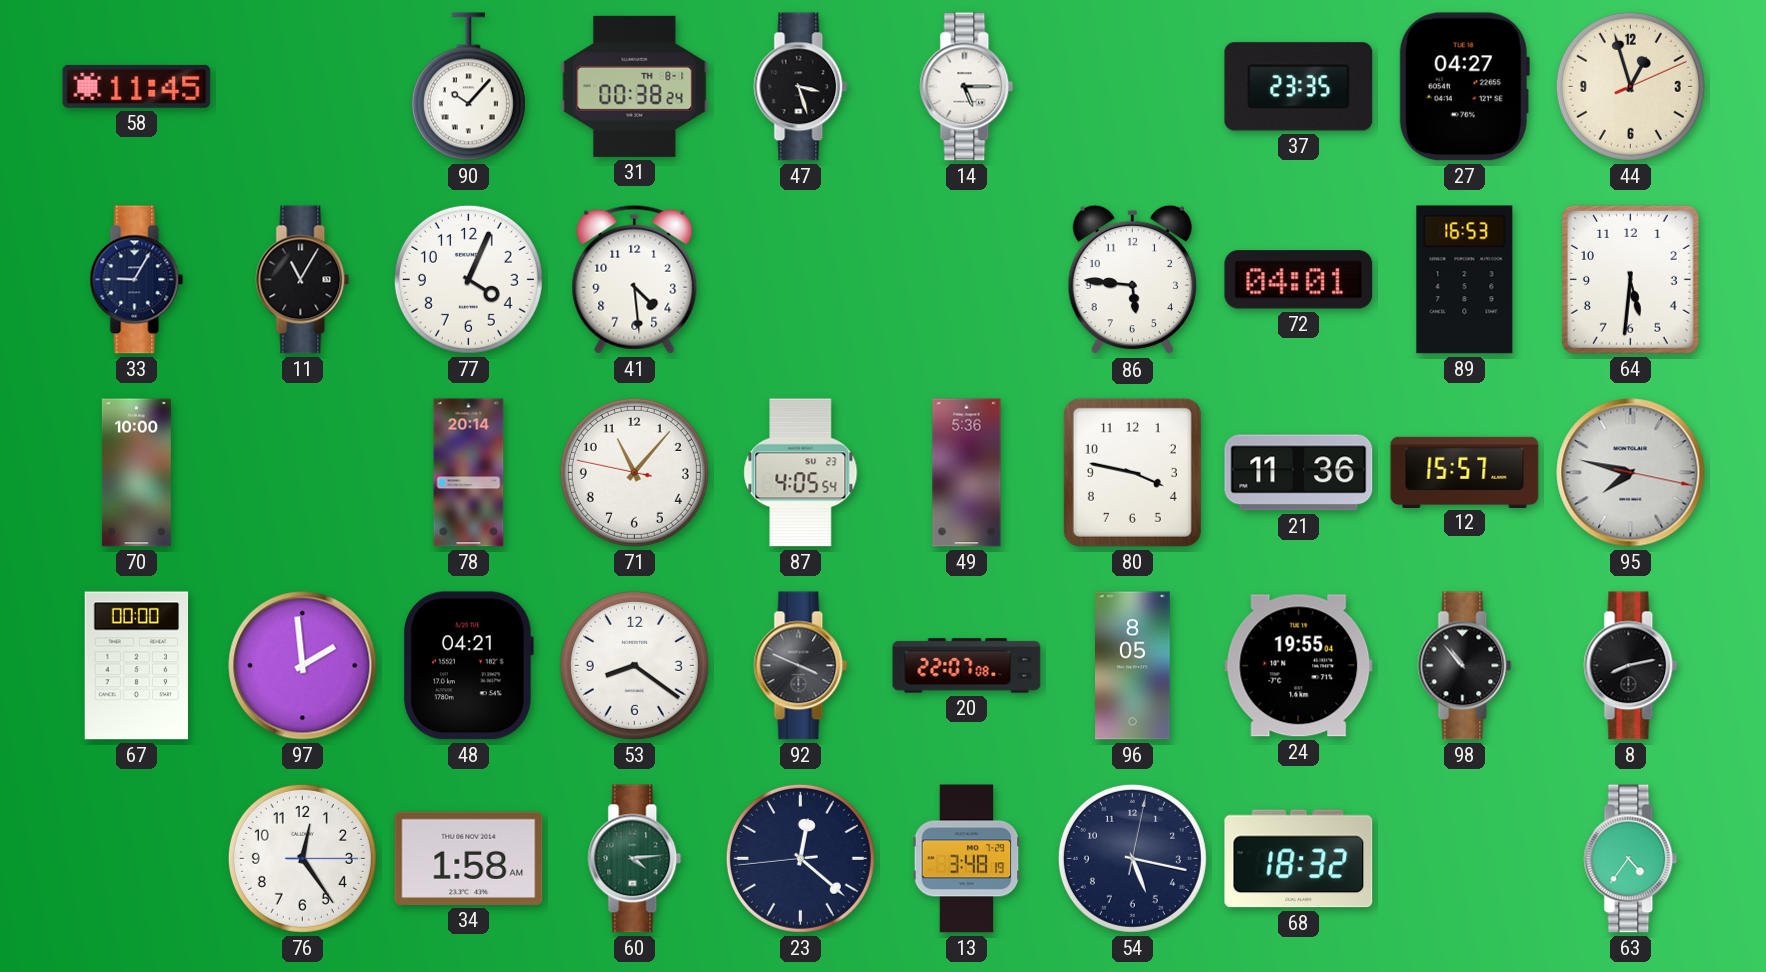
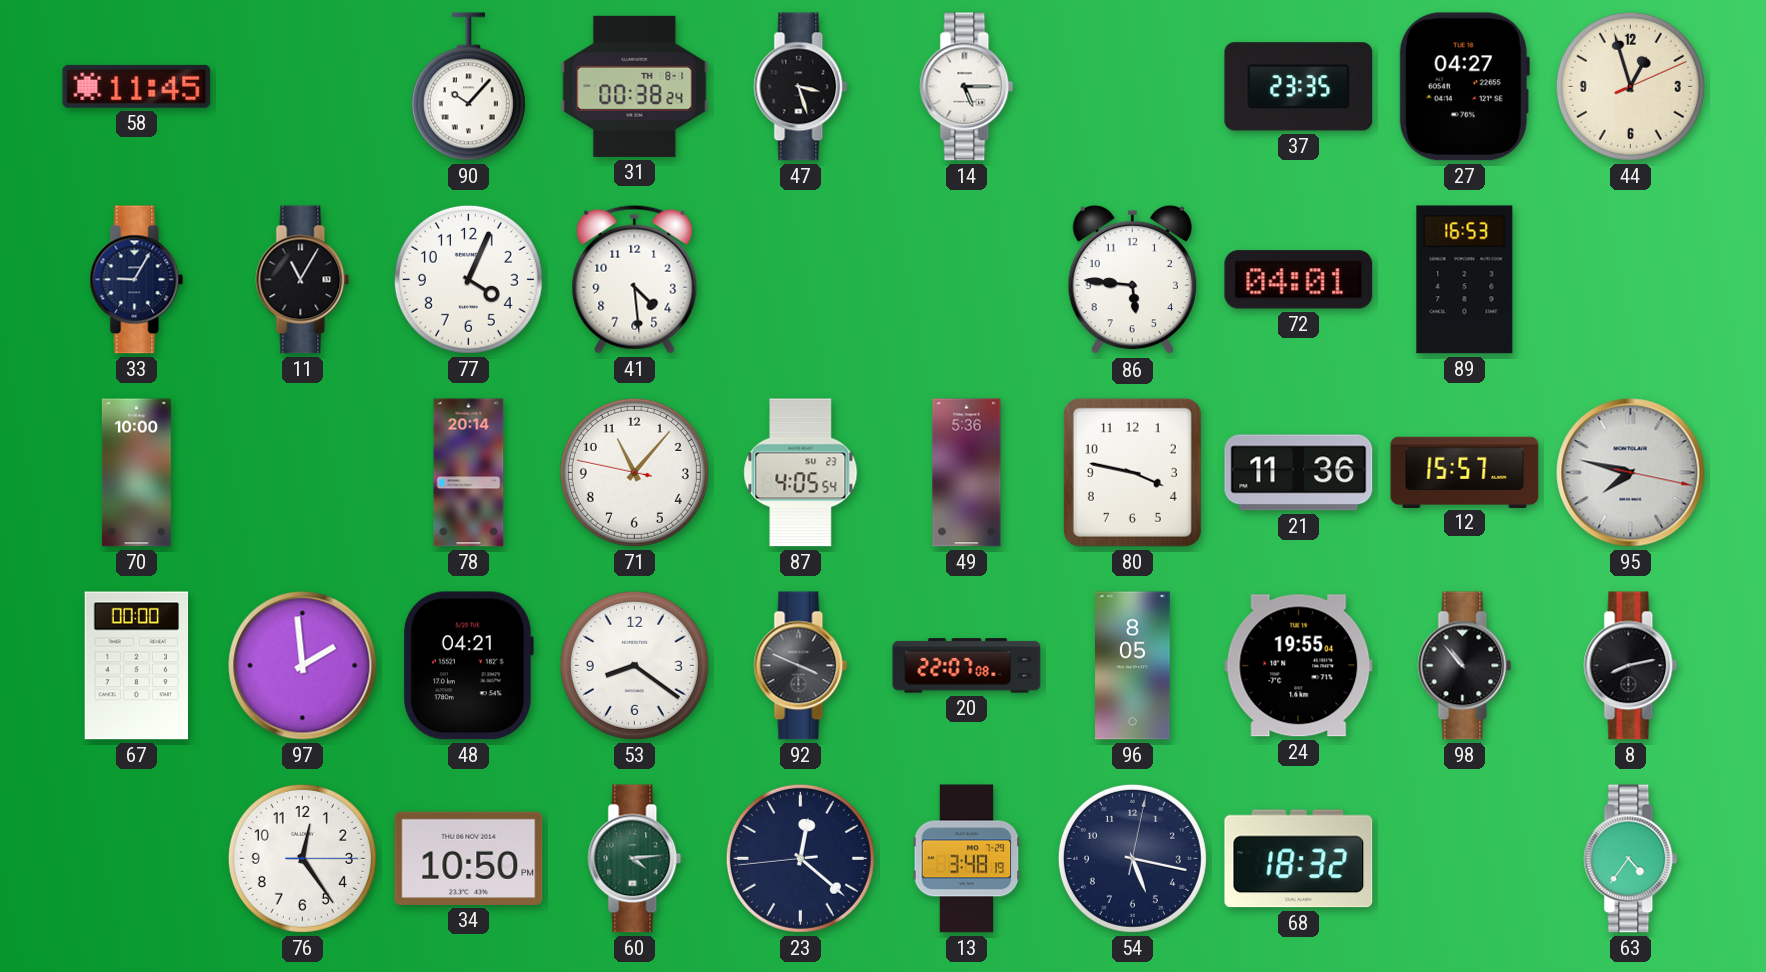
64: 5:31 -> none (1630, 279)
34: 1:58 -> 10:50 (469, 858)
